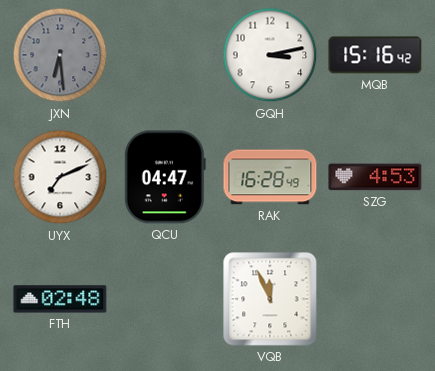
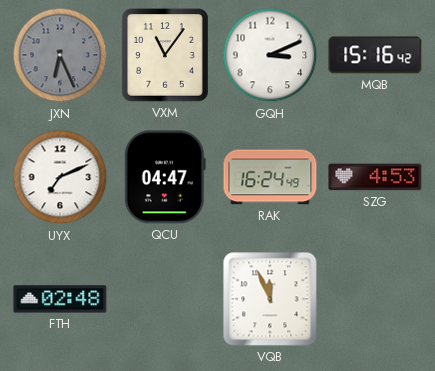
JXN: 6:29 -> 6:26 (60, 55)
VXM: none -> 11:06 (166, 56)
GQH: 3:13 -> 3:11 (270, 55)
RAK: 16:28 -> 16:24 (270, 177)
